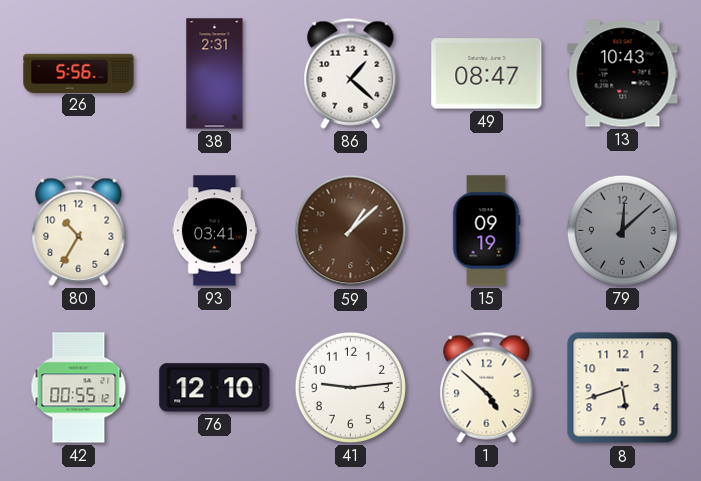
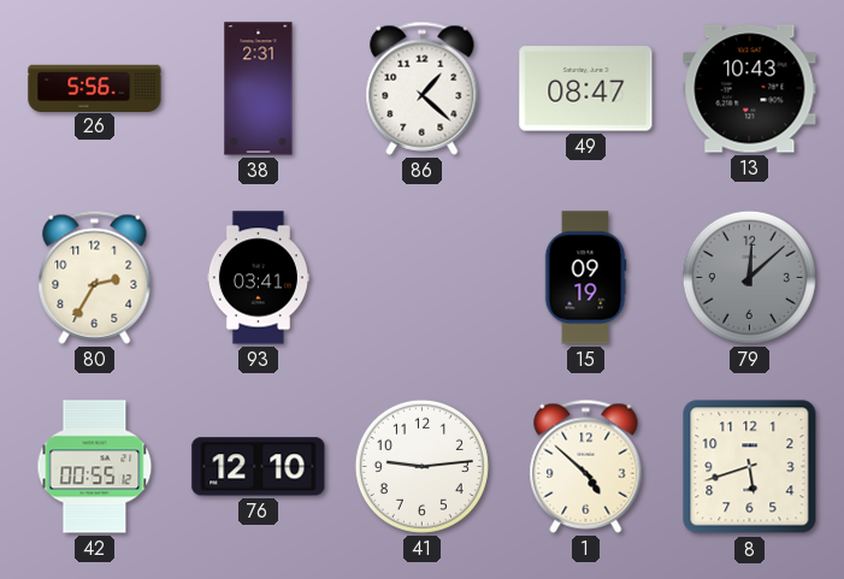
80: 10:35 -> 2:35 (95, 277)
59: 1:08 -> none (351, 231)
